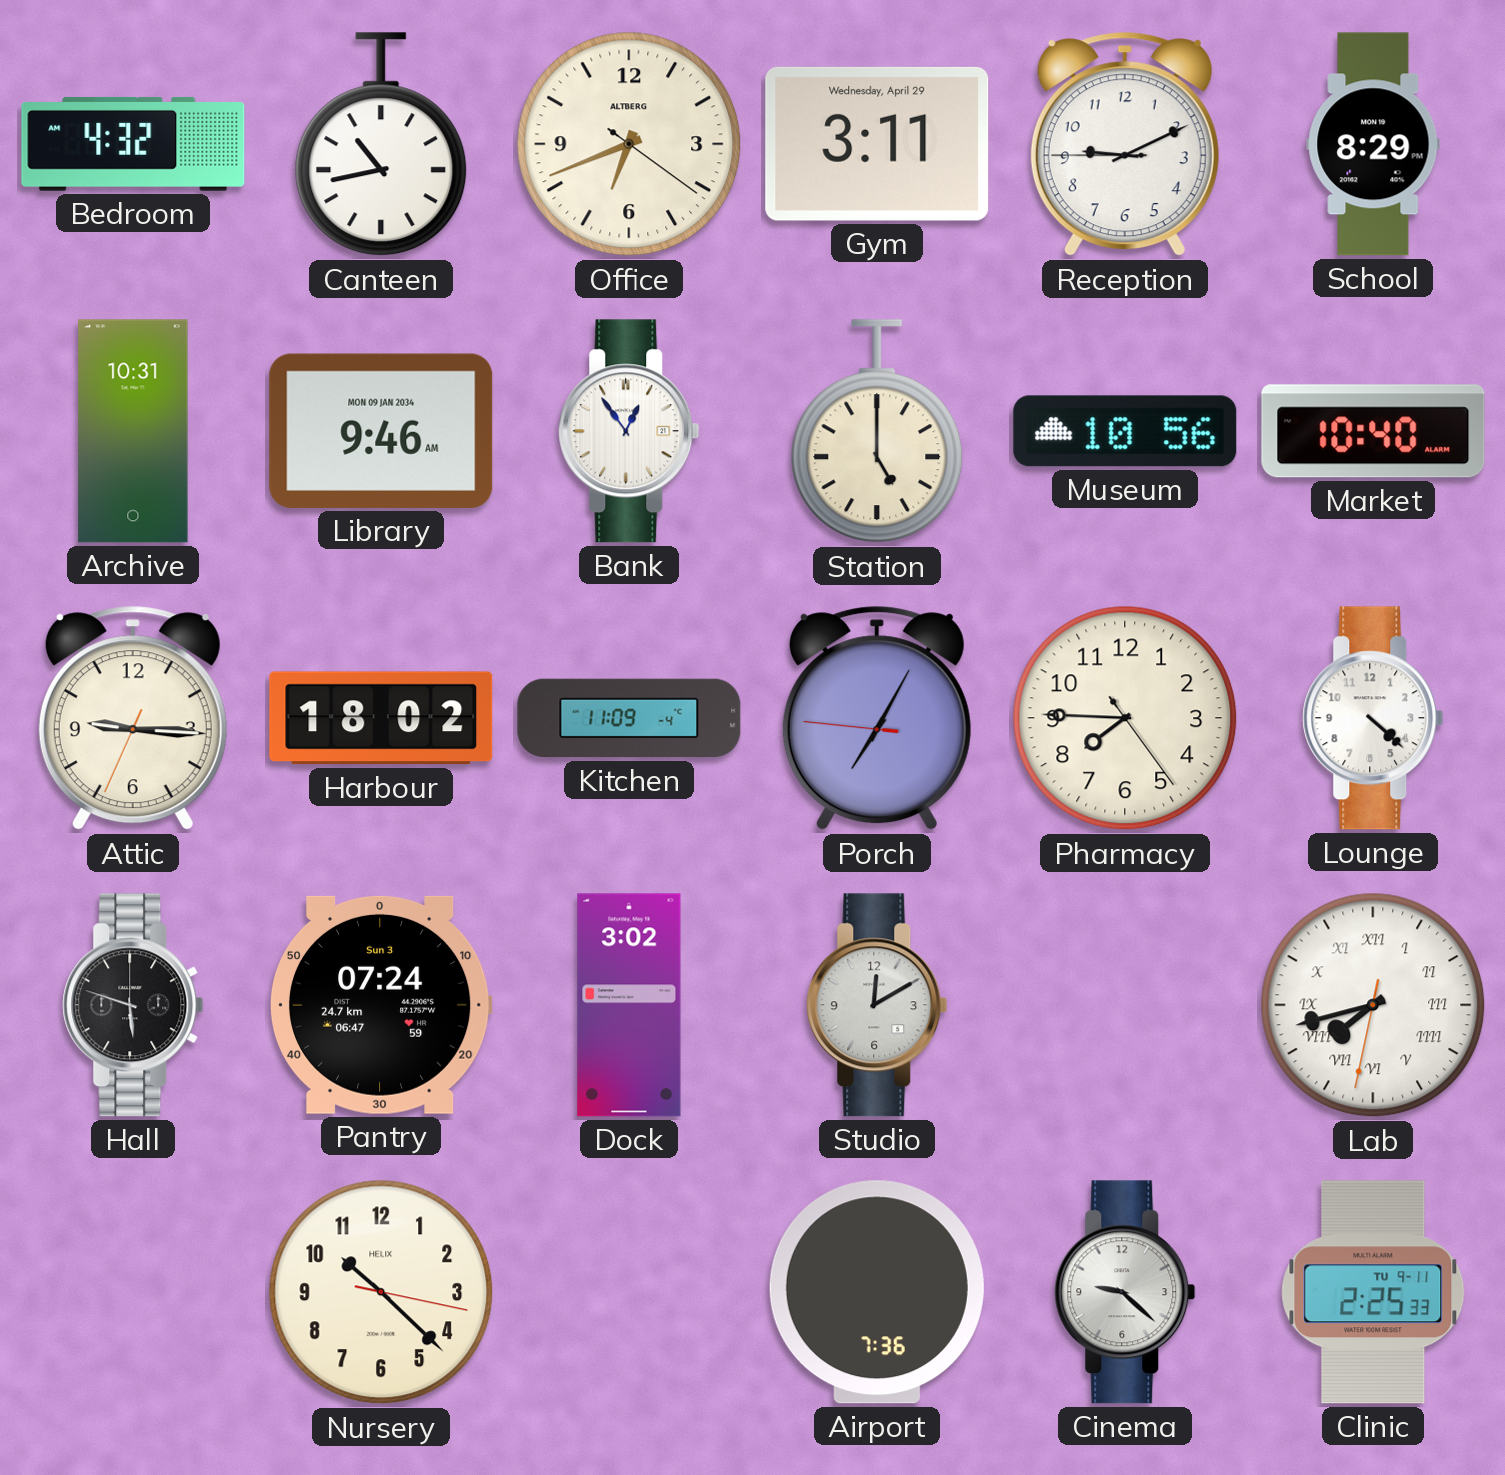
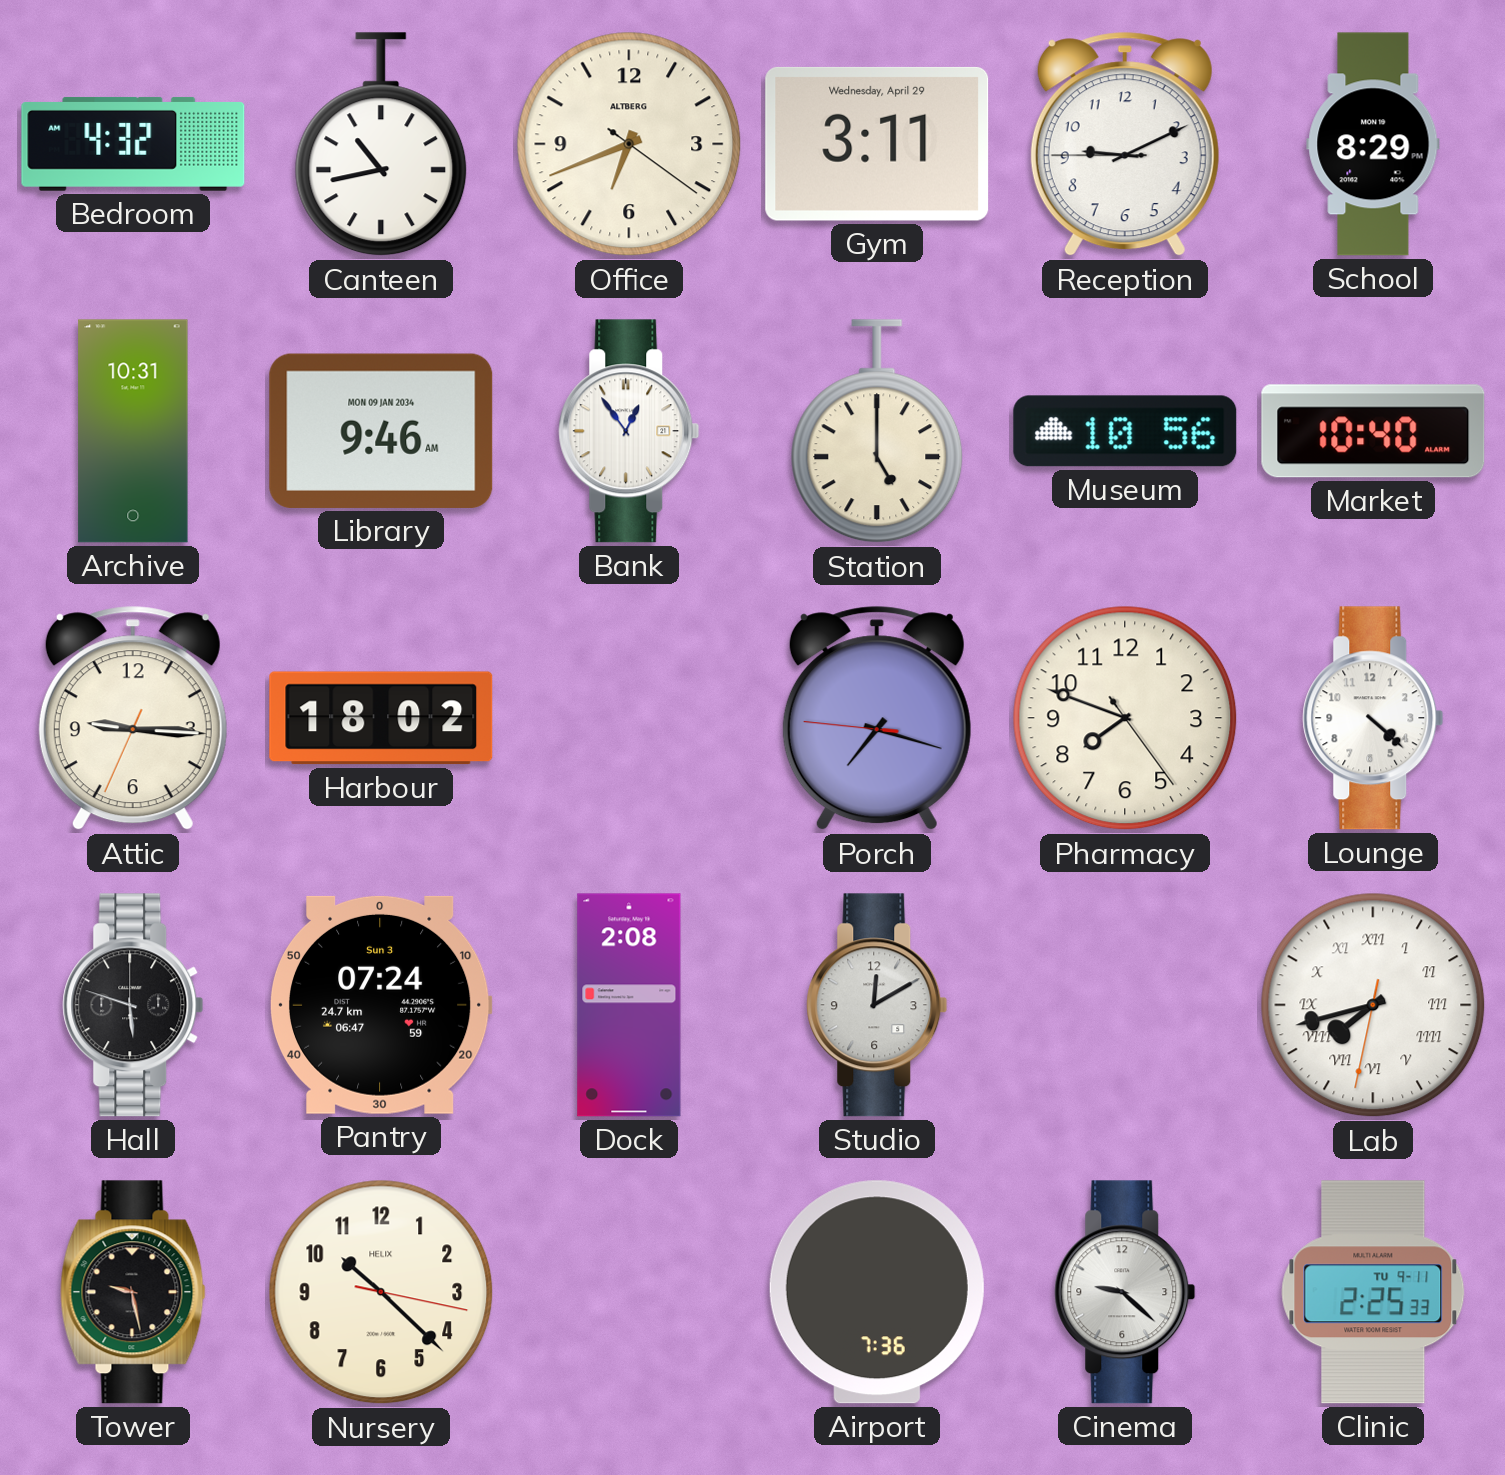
Kitchen: 11:09 -> none (629, 718)
Porch: 7:04 -> 7:17 (877, 719)
Pharmacy: 7:45 -> 7:48 (1125, 718)
Dock: 3:02 -> 2:08 (629, 1005)
Tower: none -> 9:28 (133, 1292)
